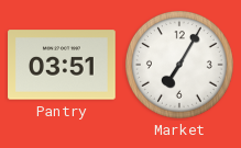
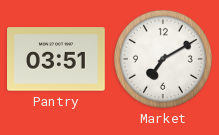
Market: 7:05 -> 7:10 (163, 59)
